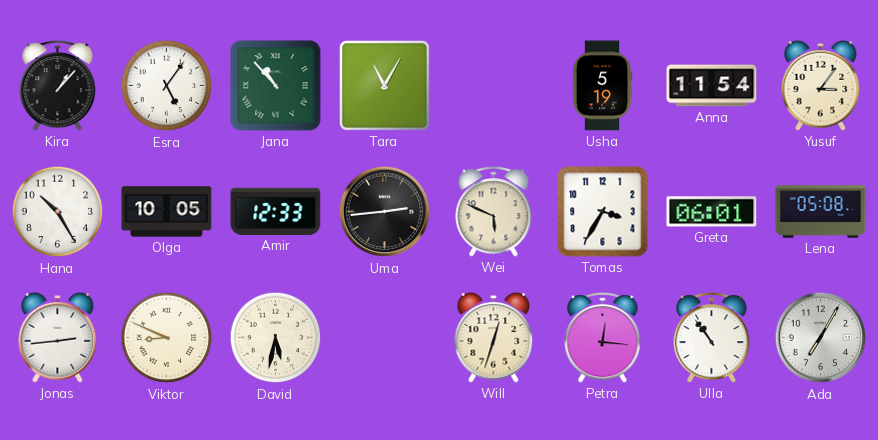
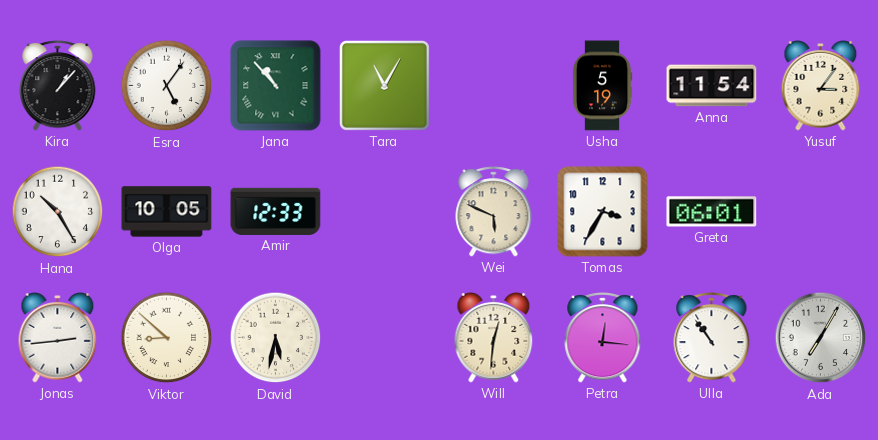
Uma: 2:44 -> none (385, 212)
Lena: 05:08 -> none (821, 212)
Viktor: 8:49 -> 8:52 (167, 338)
Will: 12:33 -> 12:31 (494, 338)
